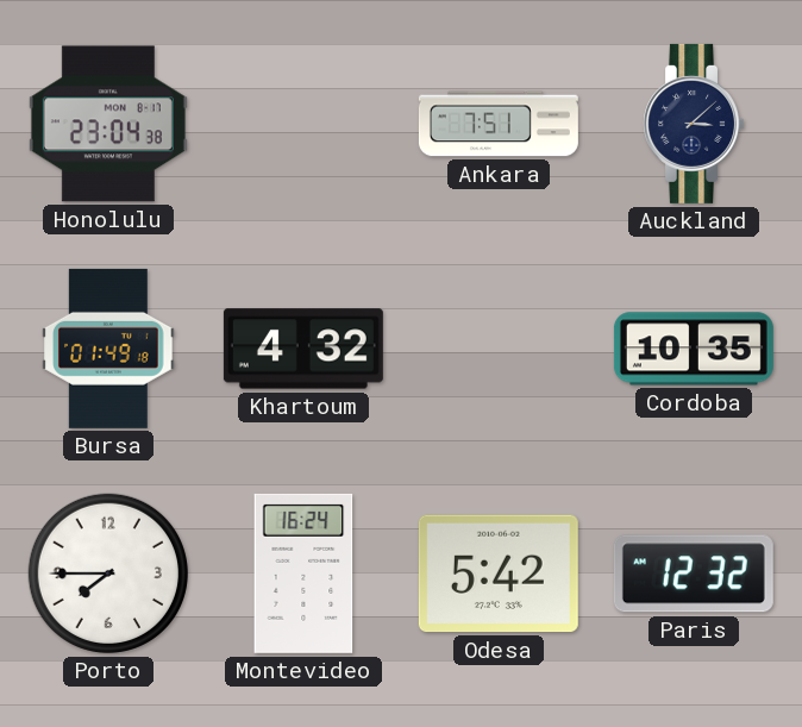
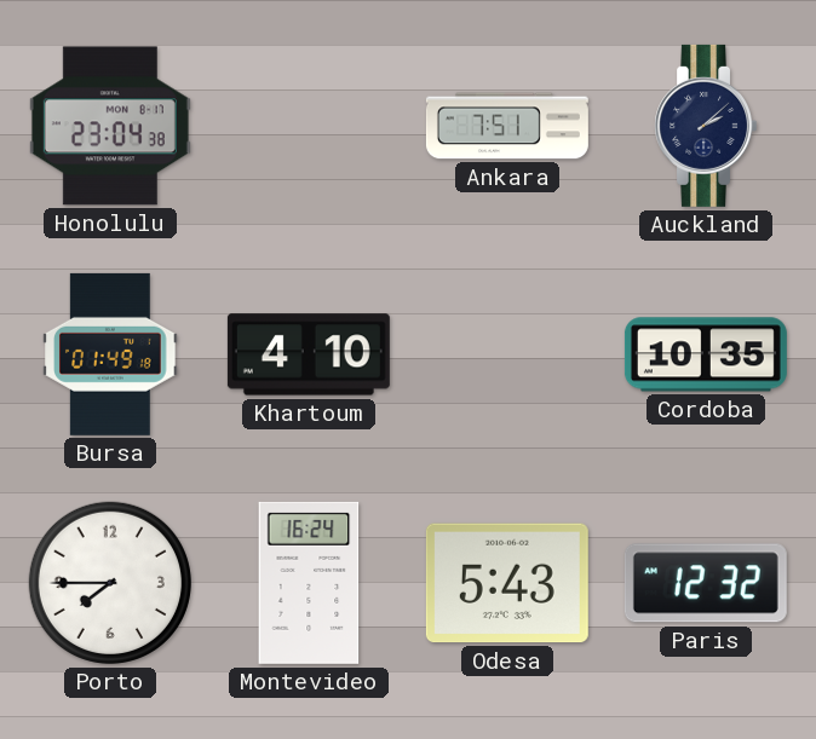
Auckland: 3:08 -> 2:08 (705, 126)
Khartoum: 4:32 -> 4:10 (309, 354)
Odesa: 5:42 -> 5:43 (507, 583)
